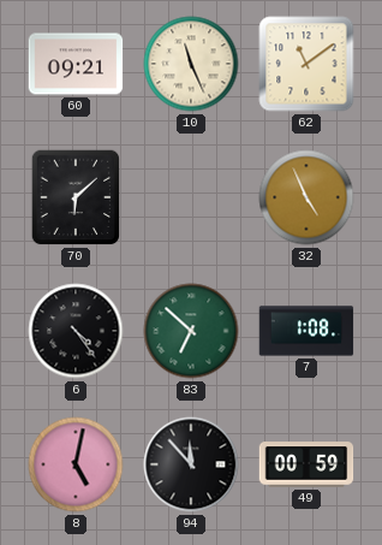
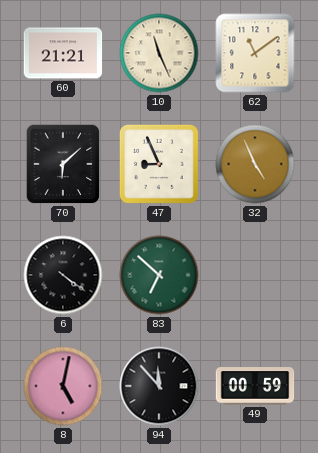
60: 09:21 -> 21:21 (63, 53)
47: none -> 8:56 (159, 164)
6: 4:24 -> 4:21 (63, 275)
7: 1:08 -> none (306, 331)
